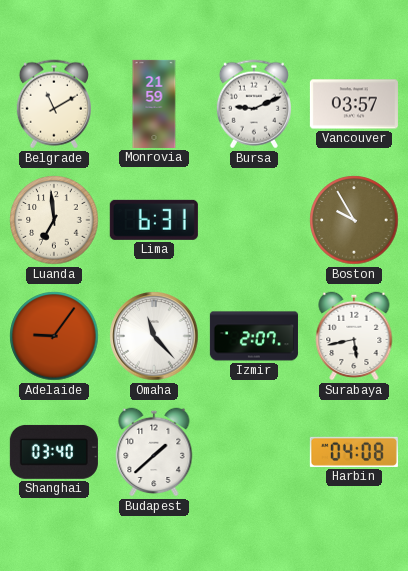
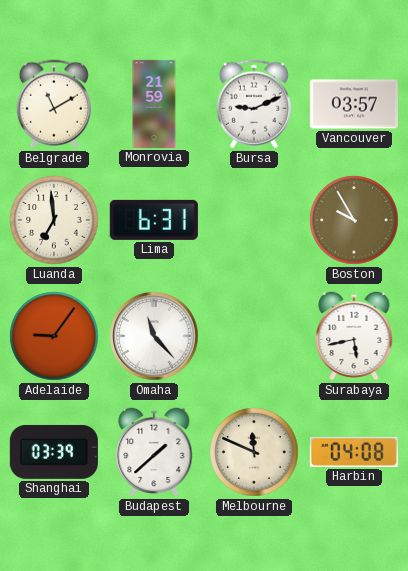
Izmir: 2:07 -> none (254, 336)
Shanghai: 03:40 -> 03:39 (54, 452)
Melbourne: none -> 11:49 (254, 452)
